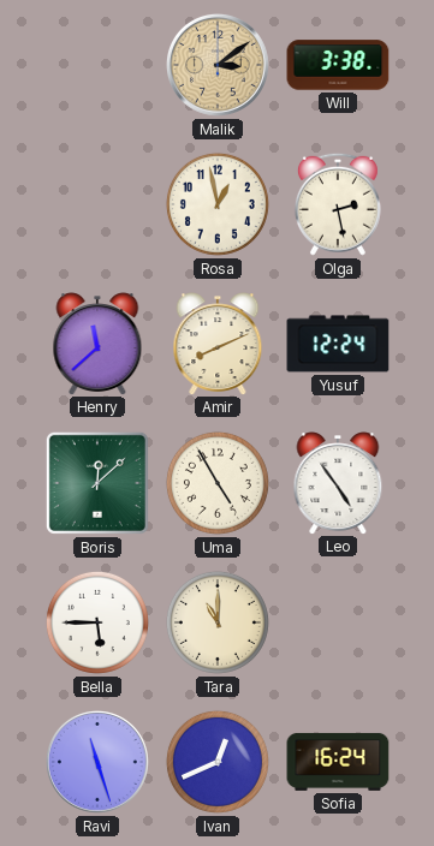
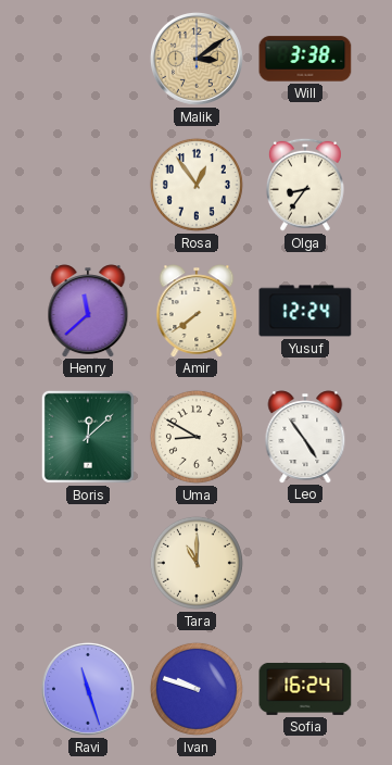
Rosa: 12:58 -> 12:54 (197, 185)
Olga: 2:28 -> 8:36 (305, 185)
Amir: 8:11 -> 7:39 (197, 311)
Uma: 4:55 -> 8:50 (197, 437)
Bella: 5:45 -> none (97, 622)
Ivan: 12:41 -> 9:48 (197, 689)
